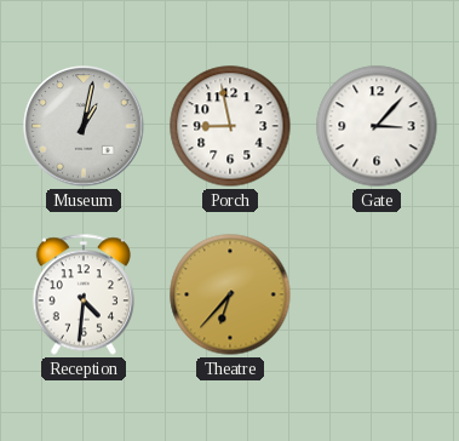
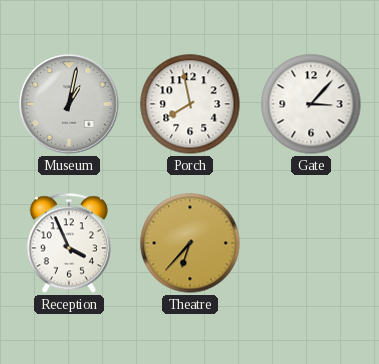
Porch: 8:58 -> 7:58 (190, 104)
Reception: 4:31 -> 3:56 (69, 243)
